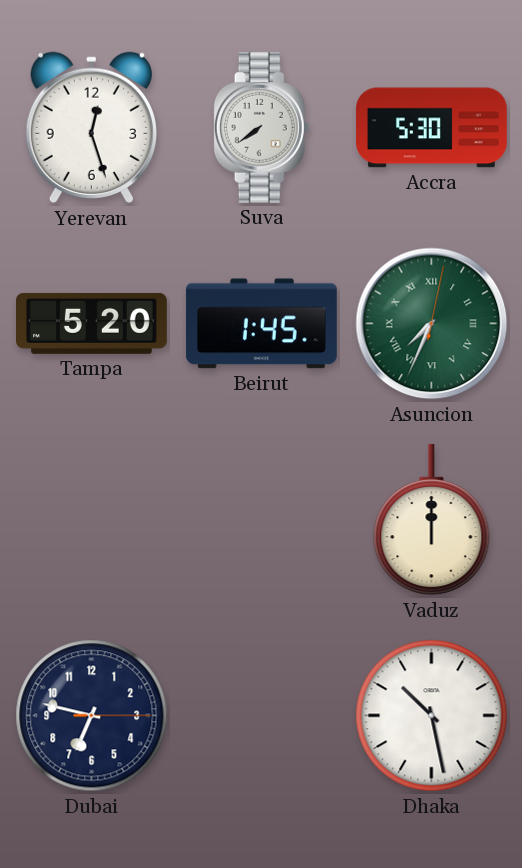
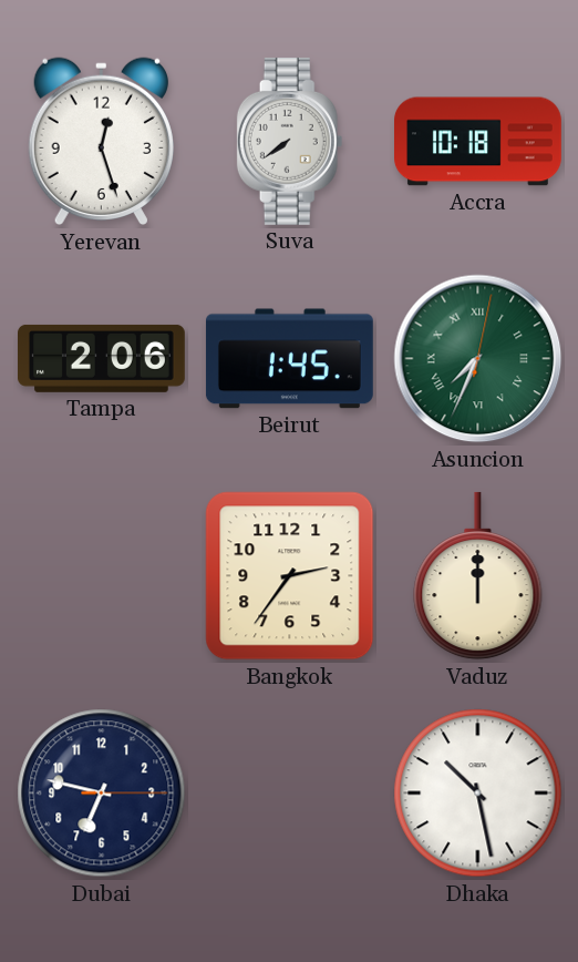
Accra: 5:30 -> 10:18 (478, 142)
Tampa: 5:20 -> 2:06 (102, 358)
Bangkok: none -> 2:36 (290, 576)
